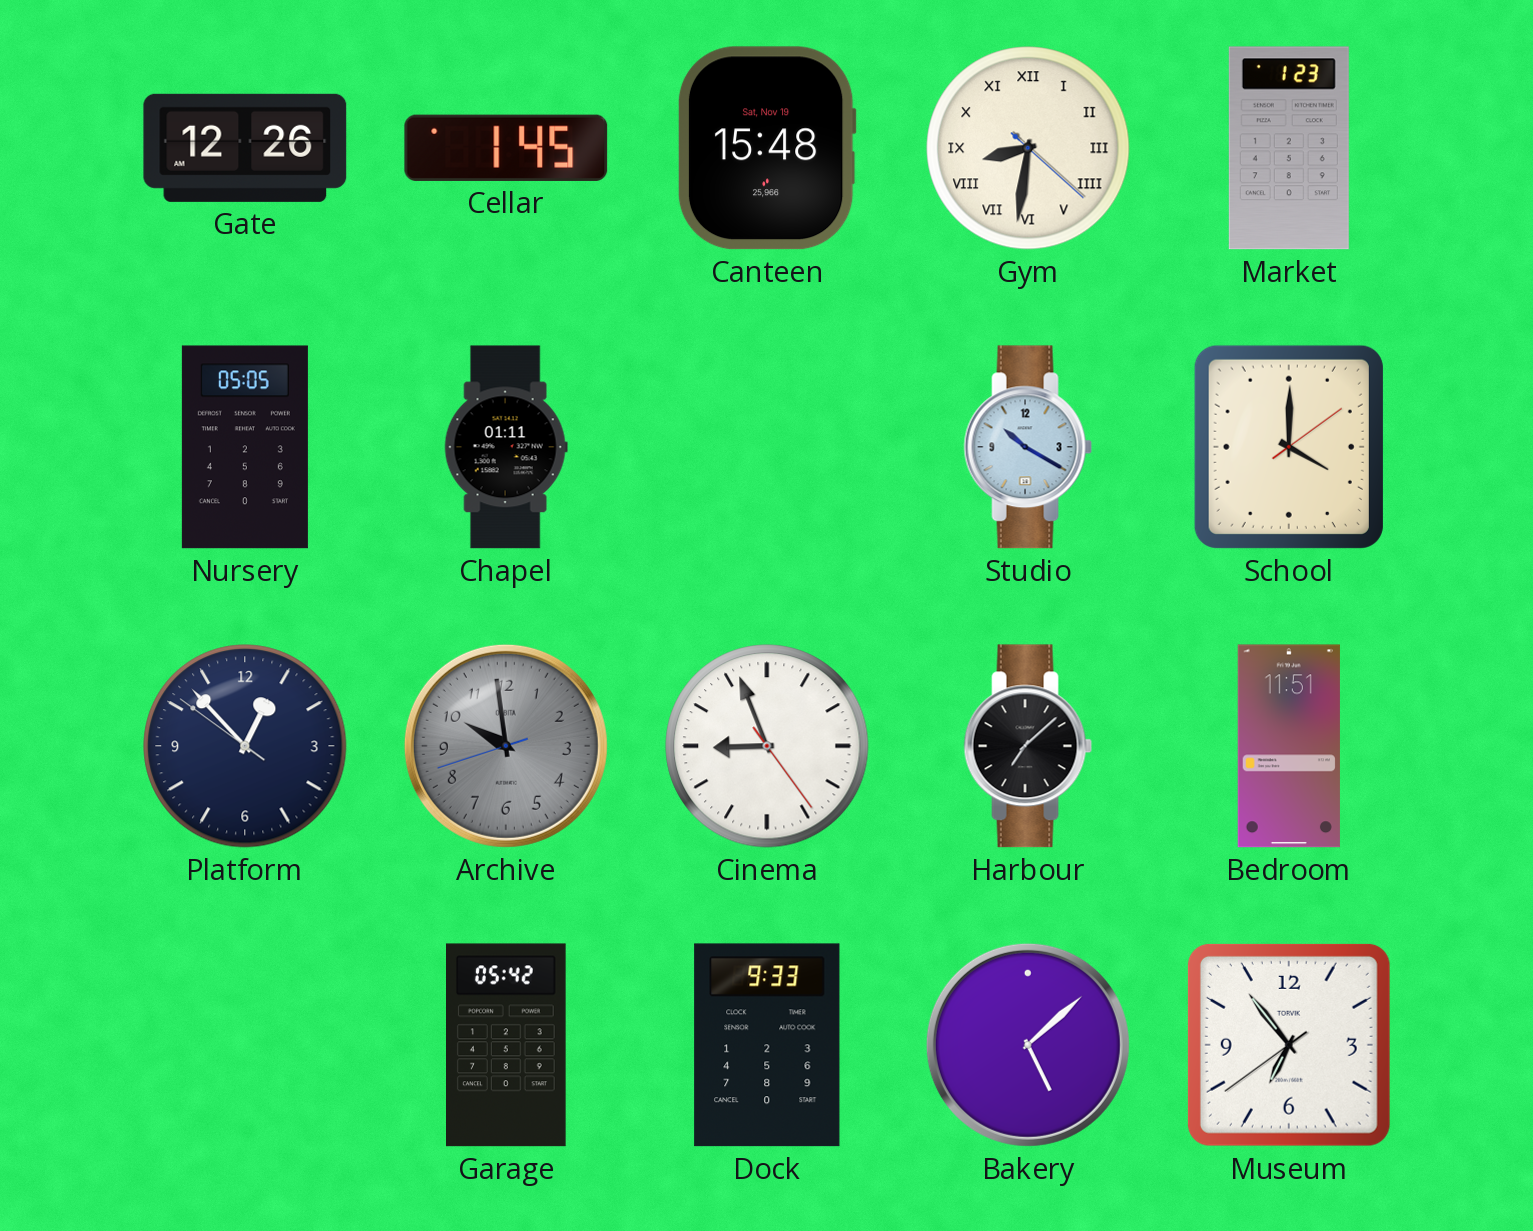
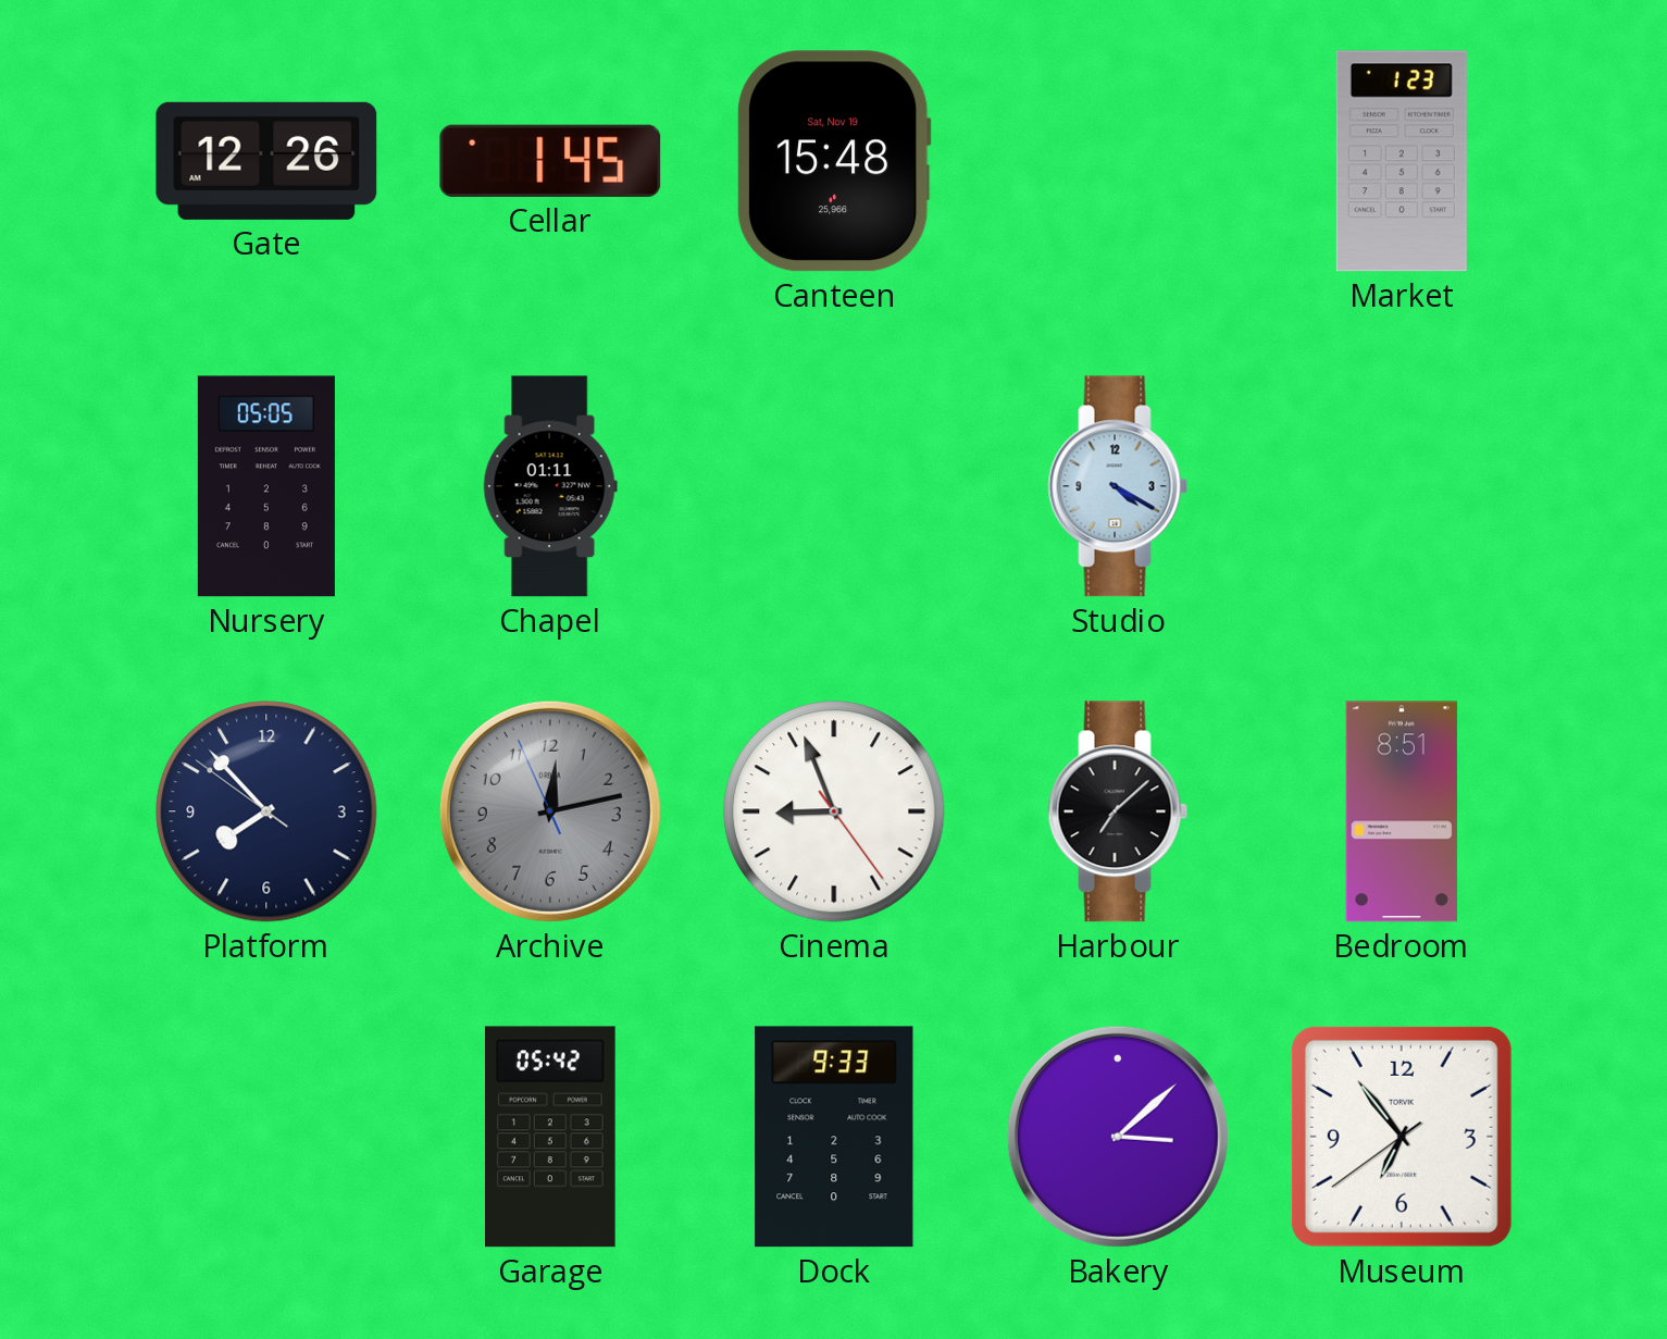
Gym: 8:31 -> none (1028, 148)
Studio: 10:20 -> 4:20 (1118, 486)
School: 4:00 -> none (1289, 447)
Platform: 12:52 -> 7:52 (266, 811)
Archive: 9:58 -> 12:12 (550, 811)
Bedroom: 11:51 -> 8:51 (1402, 811)
Bakery: 5:08 -> 3:08 (1118, 1137)
